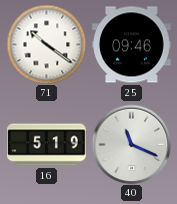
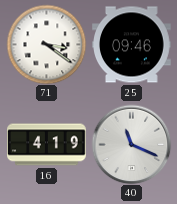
71: 10:21 -> 3:21 (46, 44)
16: 5:19 -> 4:19 (47, 145)
